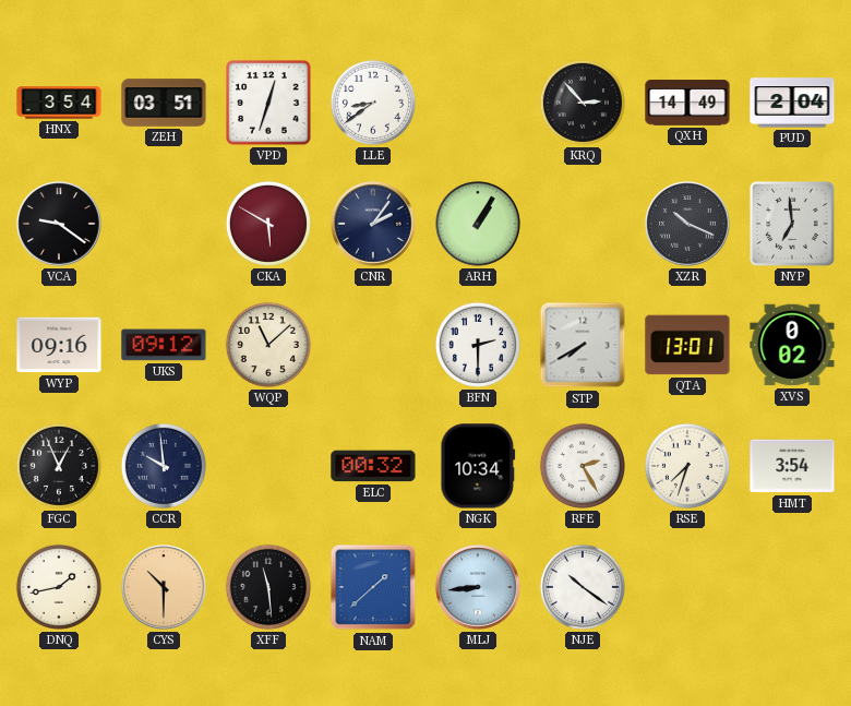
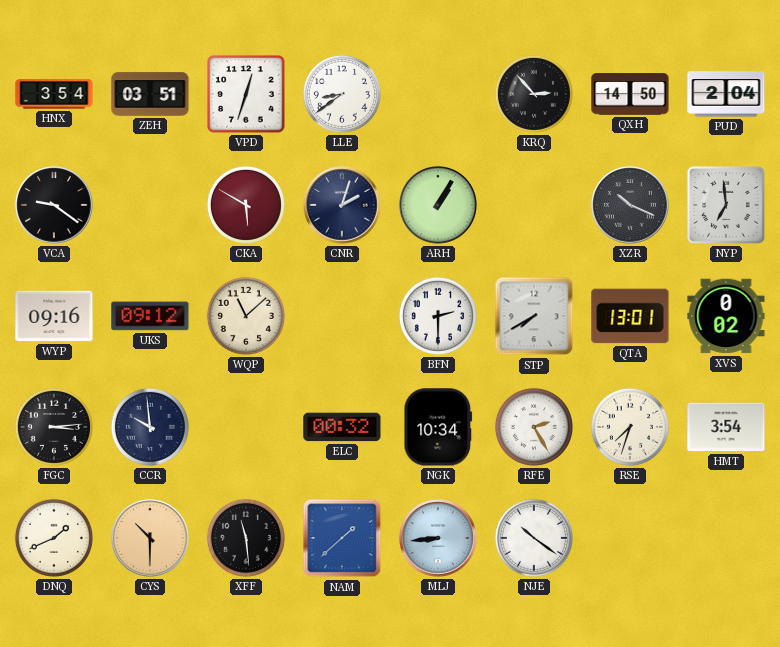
QXH: 14:49 -> 14:50 (630, 94)
CNR: 2:06 -> 2:03 (342, 205)
FGC: 12:56 -> 3:14 (54, 427)
DNQ: 1:43 -> 1:41 (54, 538)
